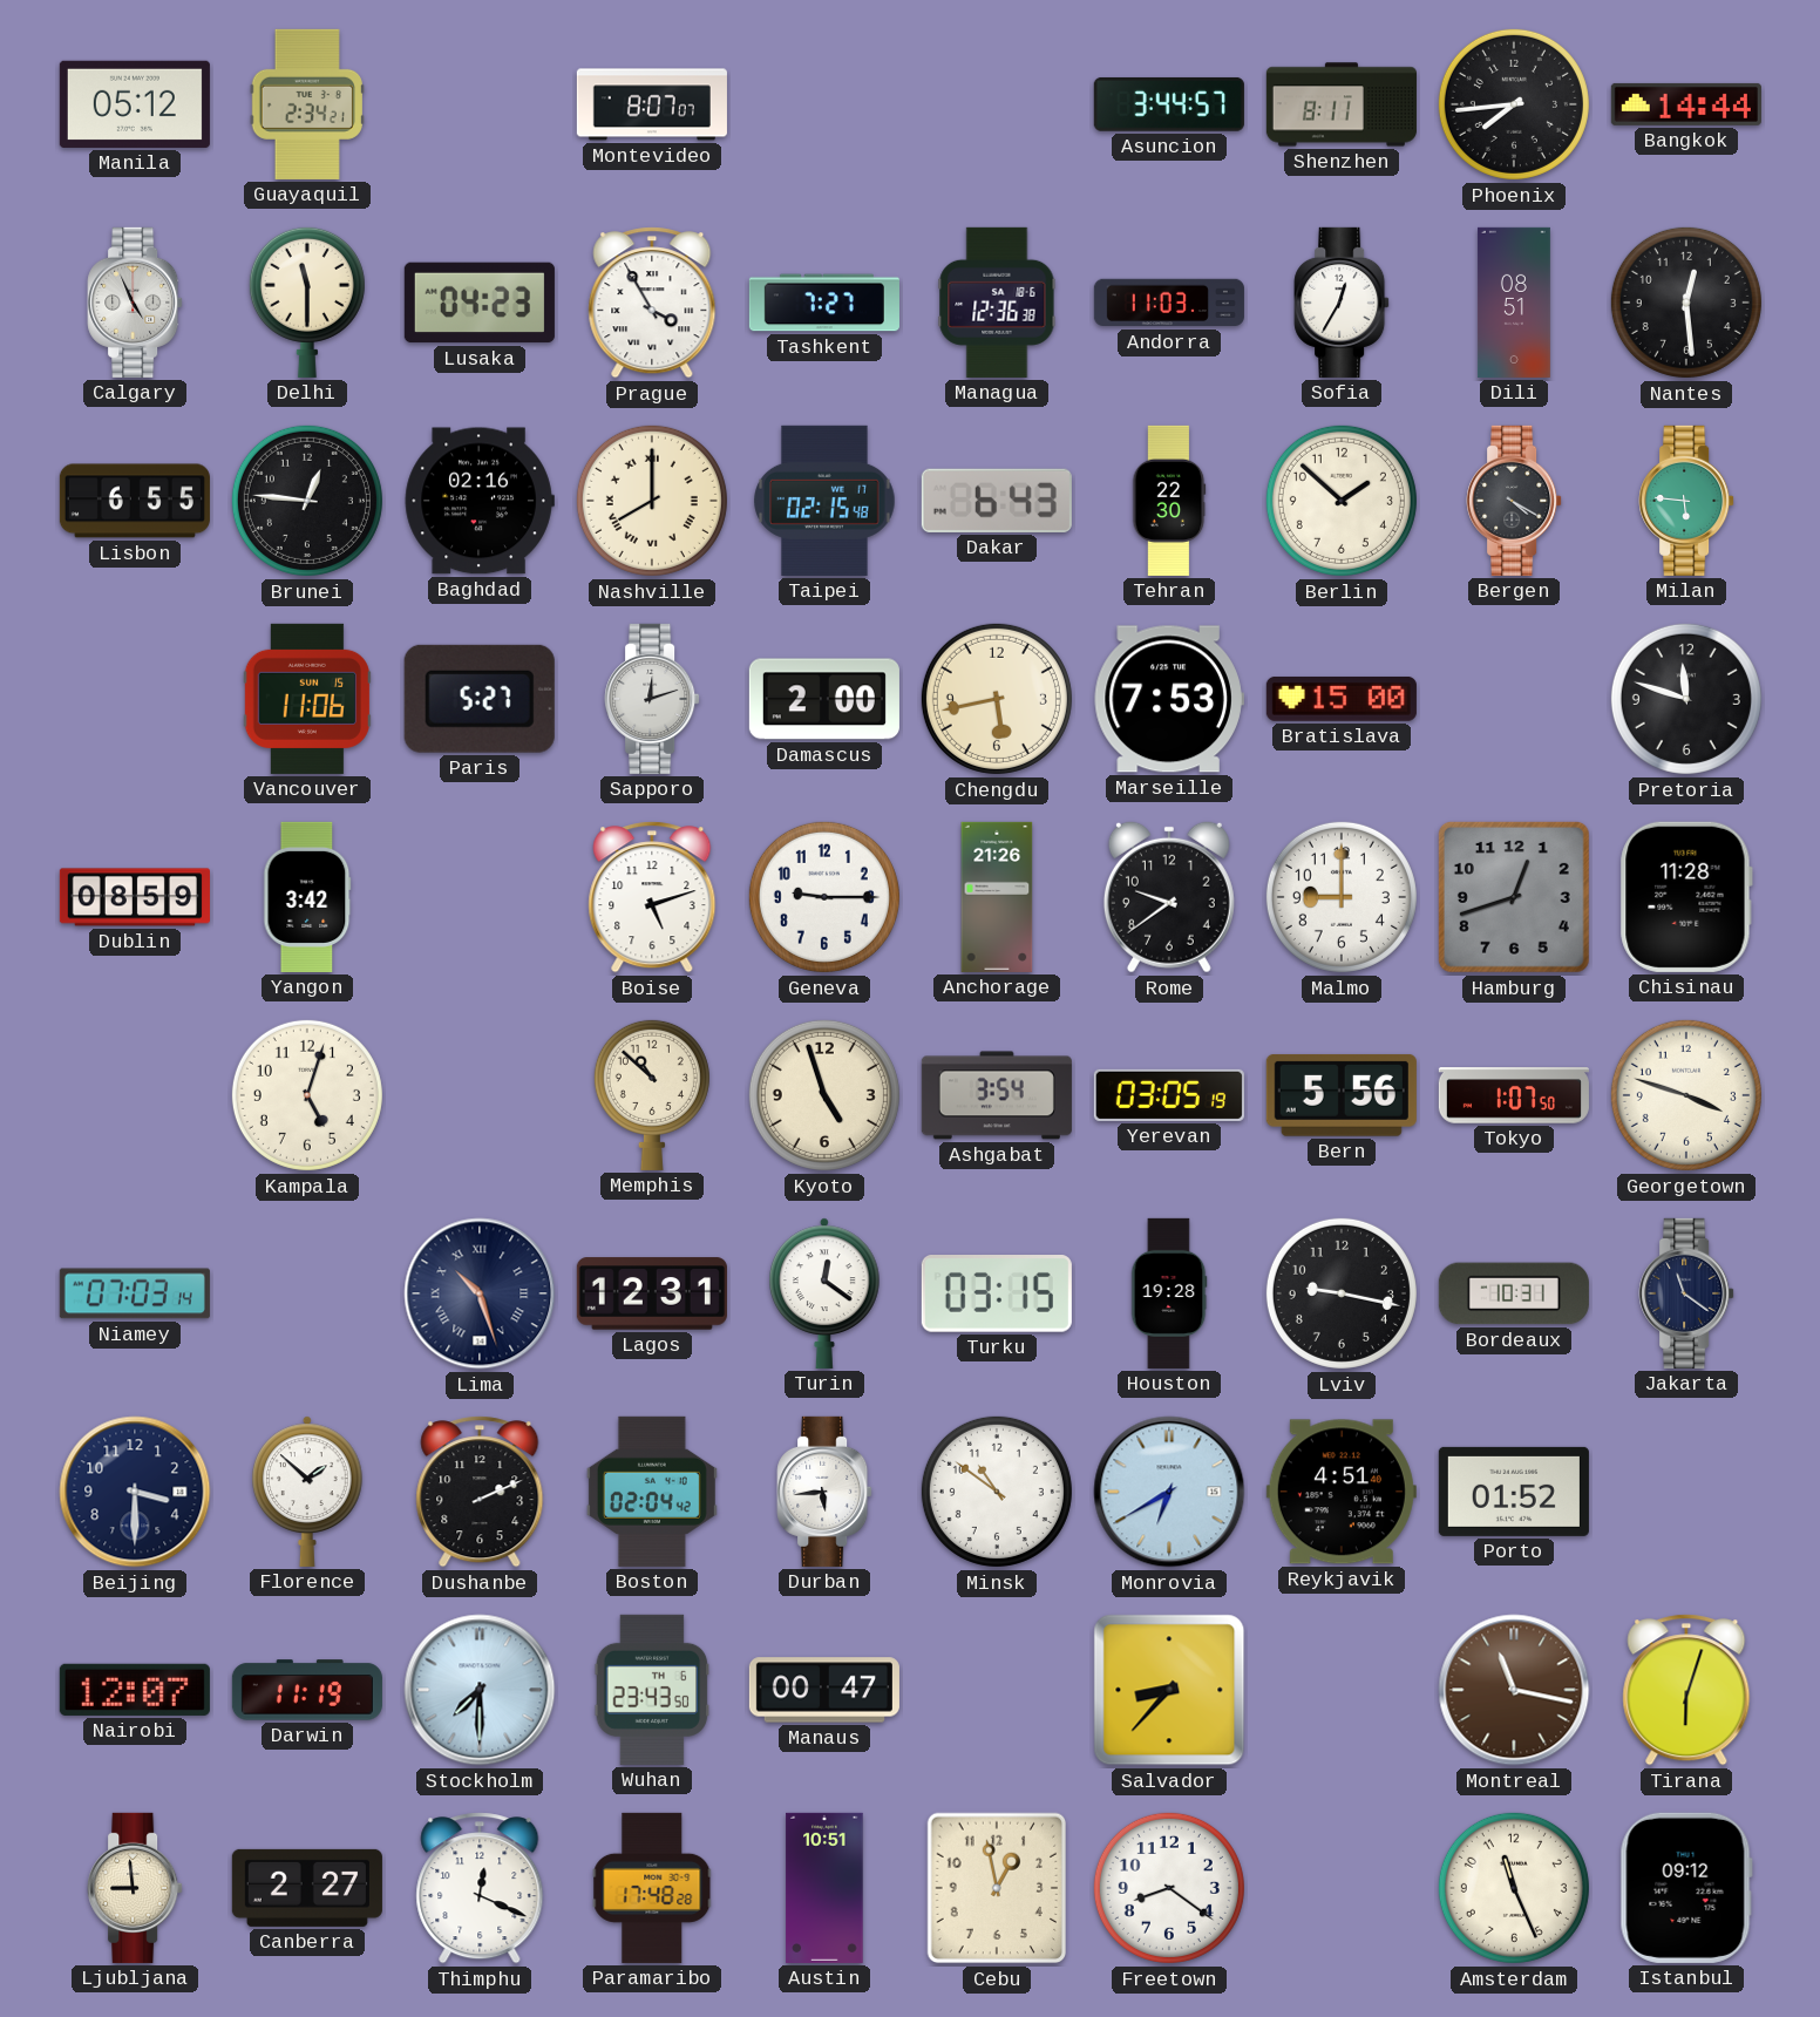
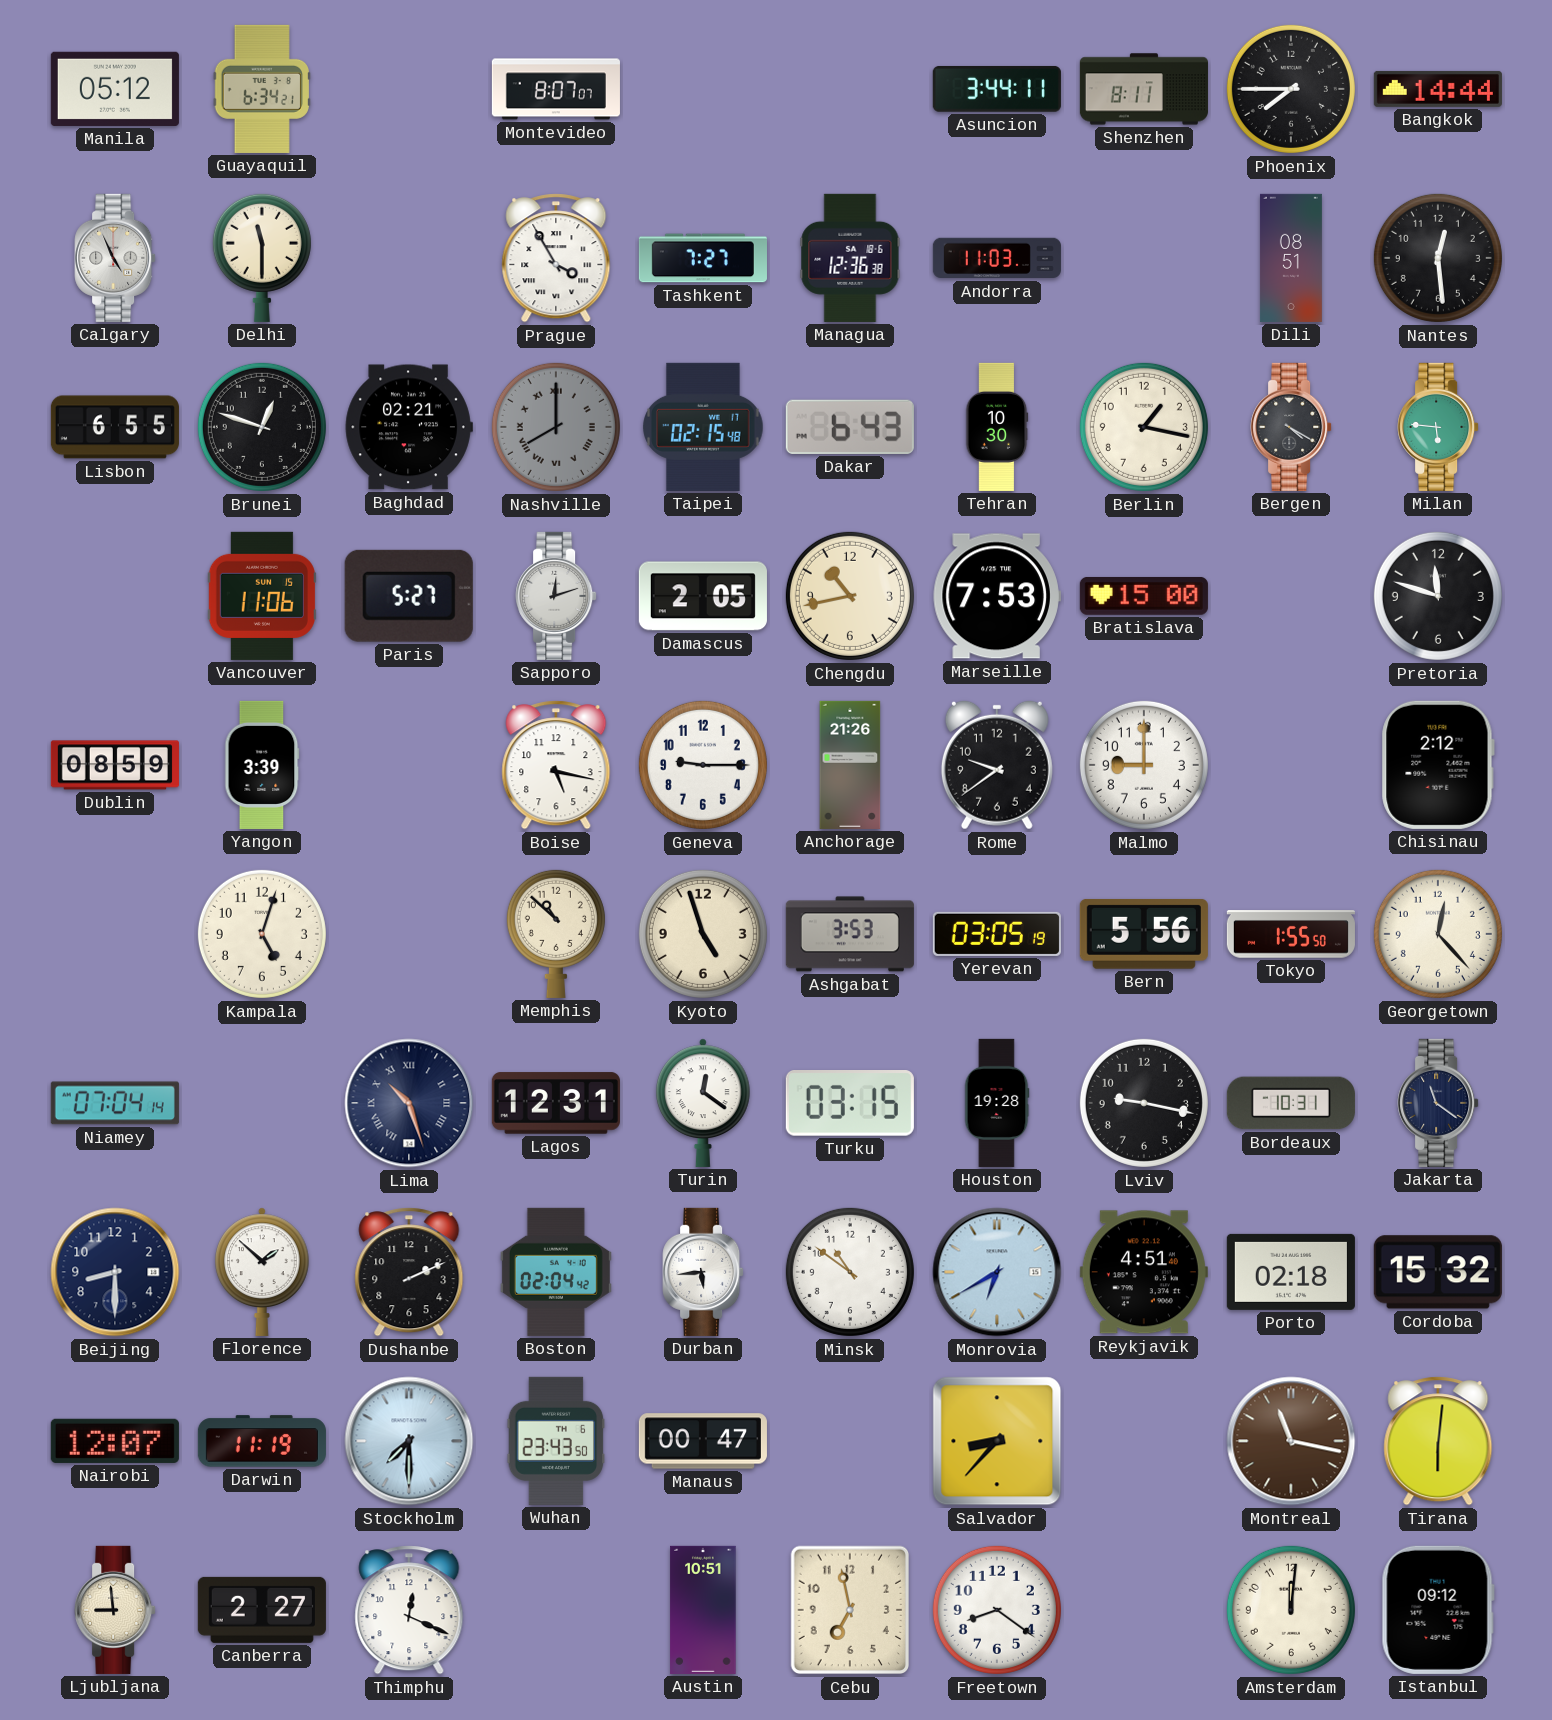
Guayaquil: 2:34 -> 6:34 (262, 89)
Asuncion: 3:44:57 -> 3:44:11 (997, 89)
Phoenix: 7:44 -> 7:45 (1291, 89)
Lusaka: 04:23 -> none (480, 303)
Sofia: 12:35 -> none (1342, 303)
Brunei: 12:46 -> 12:48 (262, 427)
Baghdad: 02:16 -> 02:21 (409, 427)
Nashville dial: cream -> grey (556, 427)
Tehran: 22:30 -> 10:30 (997, 427)
Berlin: 1:52 -> 1:17 (1144, 427)
Damascus: 2:00 -> 2:05 (703, 596)
Chengdu: 5:43 -> 10:43 (850, 596)
Yangon: 3:42 -> 3:39 (262, 765)
Boise: 5:12 -> 5:17 (556, 765)
Hamburg: 12:42 -> none (1514, 897)
Chisinau: 11:28 -> 2:12 (1438, 765)
Ashgabat: 3:54 -> 3:53 (850, 934)
Tokyo: 1:07 -> 1:55 (1291, 934)
Georgetown: 3:48 -> 12:23 (1438, 934)
Niamey: 07:03 -> 07:04 (115, 1103)
Beijing: 3:30 -> 8:30 (115, 1272)
Porto: 01:52 -> 02:18 (1291, 1272)
Cordoba: none -> 15:32 (1438, 1272)
Tirana: 6:03 -> 6:01 (1438, 1441)
Paramaribo: 17:48 -> none (652, 1888)
Cebu: 12:58 -> 6:58 (849, 1610)
Amsterdam: 11:26 -> 12:01 (1291, 1610)
